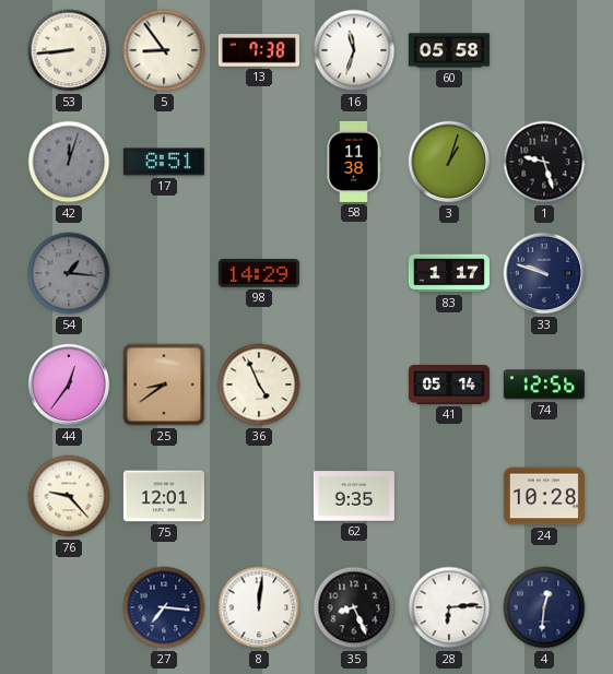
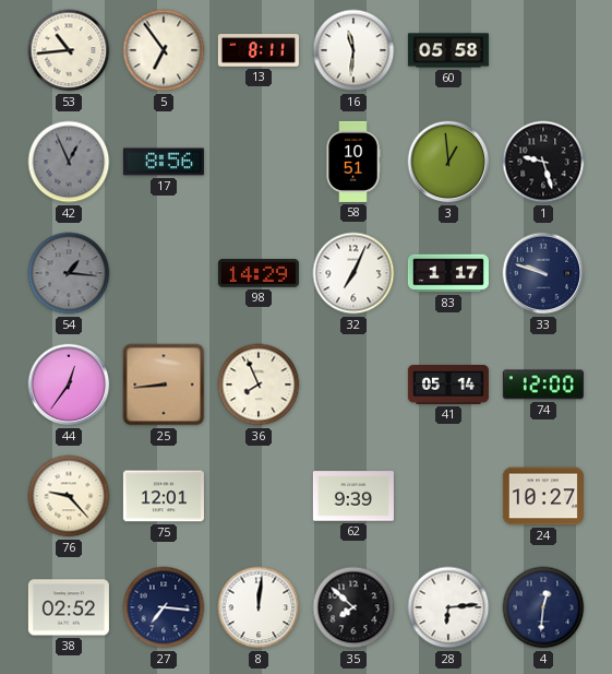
53: 8:44 -> 10:44 (69, 50)
5: 8:54 -> 6:54 (164, 50)
13: 7:38 -> 8:11 (259, 50)
16: 11:33 -> 11:31 (353, 50)
42: 12:03 -> 12:56 (69, 162)
17: 8:51 -> 8:56 (164, 162)
58: 11:38 -> 10:51 (353, 162)
3: 1:03 -> 12:59 (448, 162)
32: none -> 7:04 (353, 273)
25: 8:39 -> 8:44 (164, 385)
36: 4:56 -> 7:56 (259, 385)
74: 12:56 -> 12:00 (543, 385)
62: 9:35 -> 9:39 (353, 496)
24: 10:28 -> 10:27 (543, 496)
38: none -> 02:52 (69, 607)
35: 8:26 -> 7:52 (353, 607)
